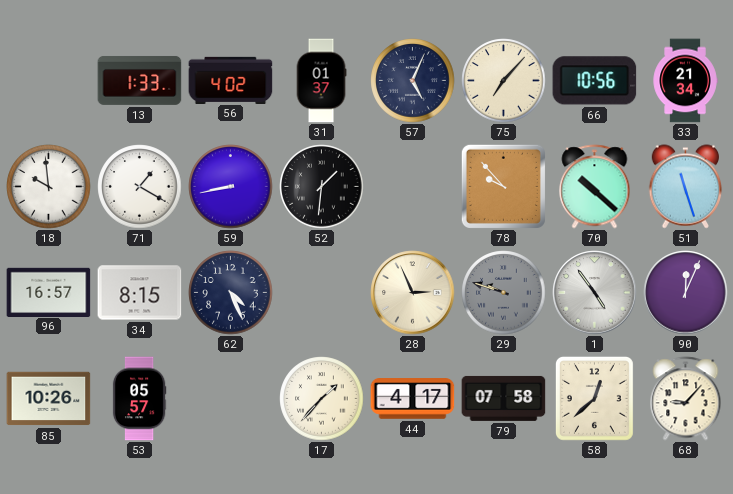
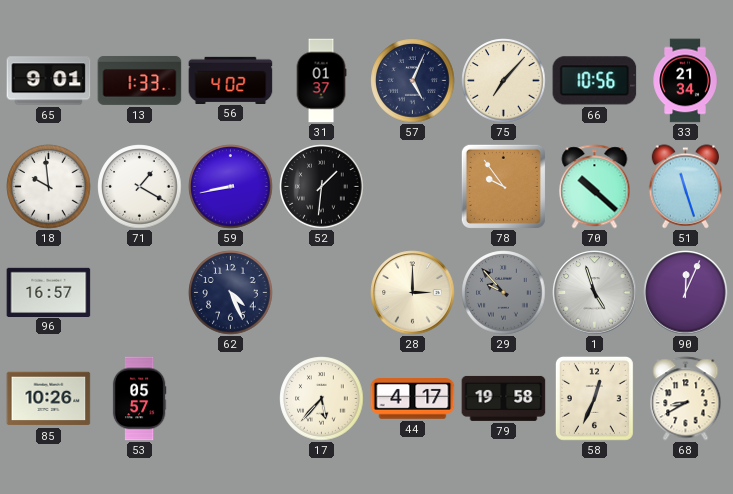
65: none -> 9:01 (49, 81)
78: 9:53 -> 9:54 (503, 186)
34: 8:15 -> none (140, 293)
28: 2:56 -> 3:00 (413, 293)
29: 9:48 -> 9:53 (504, 293)
1: 4:54 -> 4:57 (595, 293)
17: 1:37 -> 5:37 (322, 399)
79: 07:58 -> 19:58 (504, 398)
58: 12:38 -> 12:34 (594, 398)
68: 9:07 -> 8:40 (686, 399)
